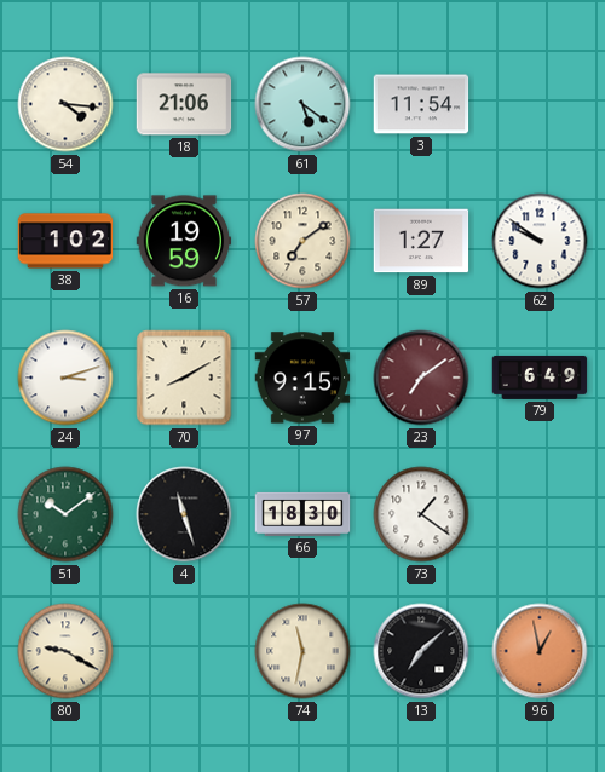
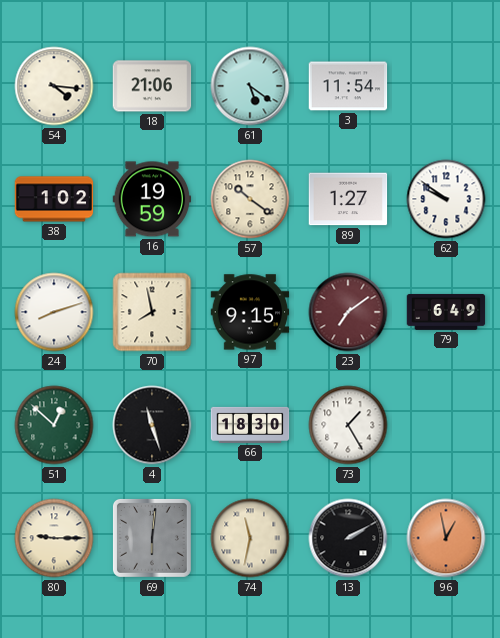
57: 7:09 -> 10:21 (250, 199)
24: 3:12 -> 8:12 (54, 312)
70: 8:10 -> 7:58 (152, 312)
51: 10:09 -> 12:52 (54, 425)
73: 1:21 -> 1:25 (348, 425)
80: 9:20 -> 9:15 (54, 538)
69: none -> 6:01 (152, 538)
13: 7:08 -> 2:10 (348, 538)
